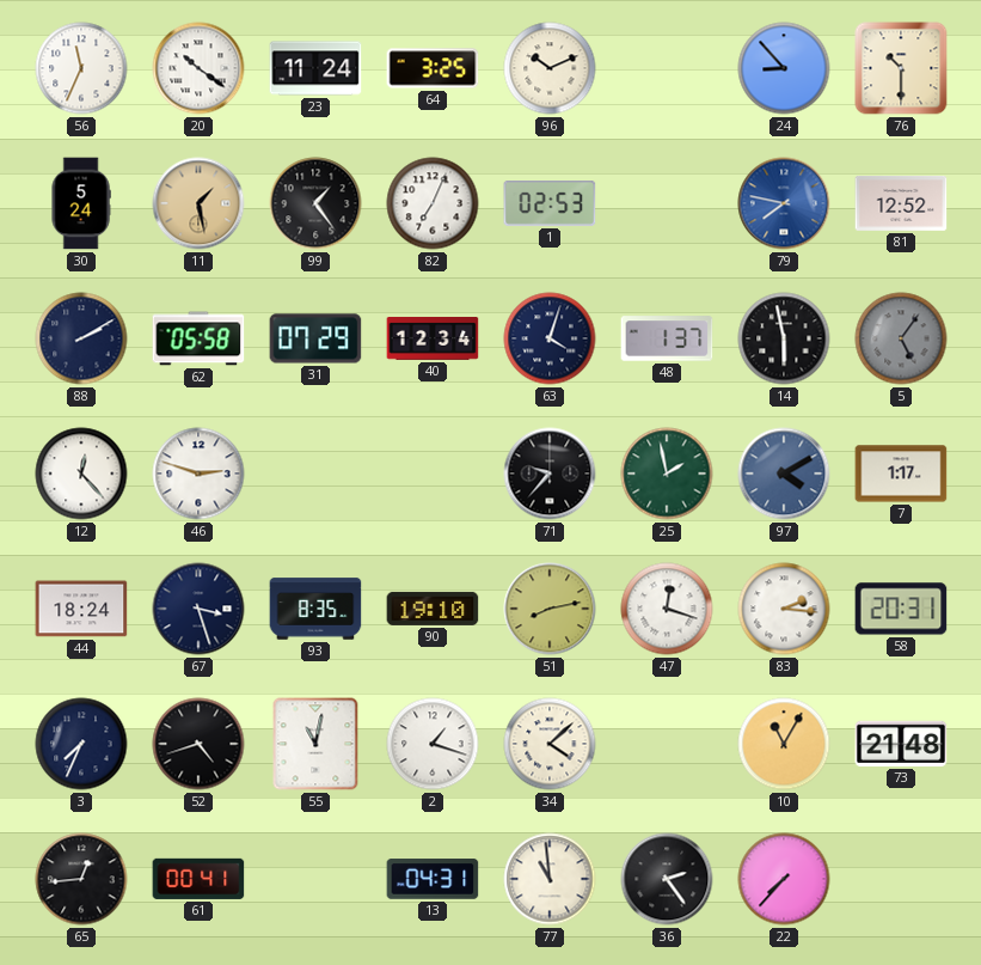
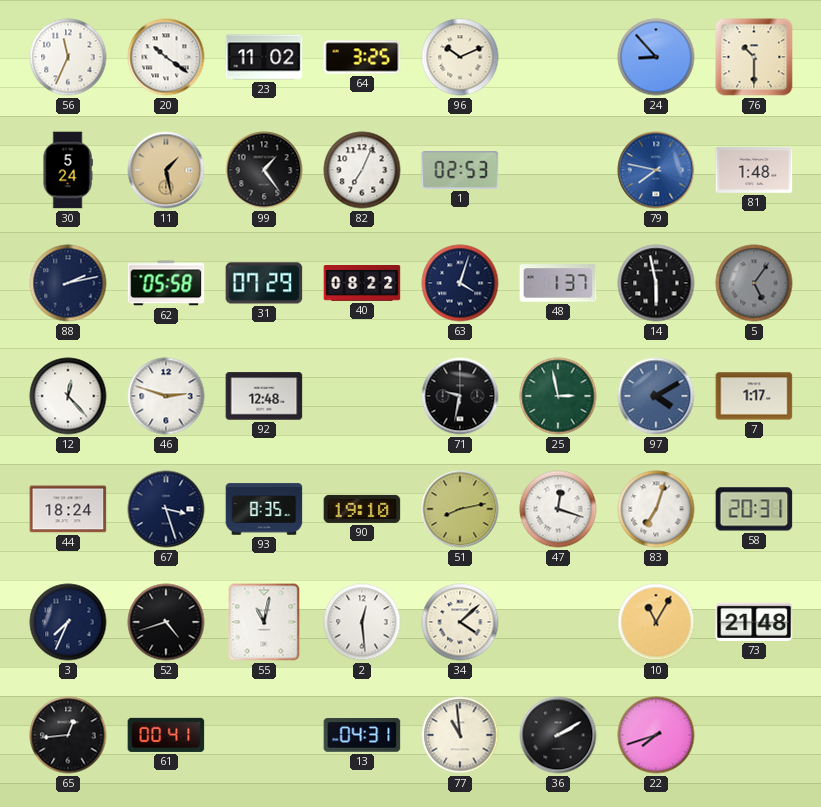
23: 11:24 -> 11:02 (264, 57)
81: 12:52 -> 1:48 (754, 170)
88: 2:10 -> 2:13 (68, 283)
40: 12:34 -> 08:22 (362, 284)
92: none -> 12:48 (264, 396)
71: 9:37 -> 9:32 (460, 396)
25: 1:58 -> 2:58 (558, 396)
83: 2:16 -> 7:03 (656, 509)
2: 1:18 -> 12:29 (362, 622)
36: 2:24 -> 2:10 (558, 735)
22: 7:37 -> 7:42 (656, 735)
